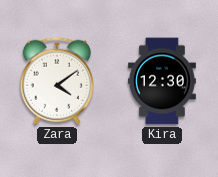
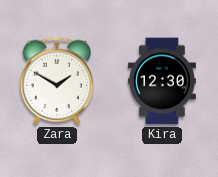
Zara: 4:09 -> 1:50 (57, 81)
